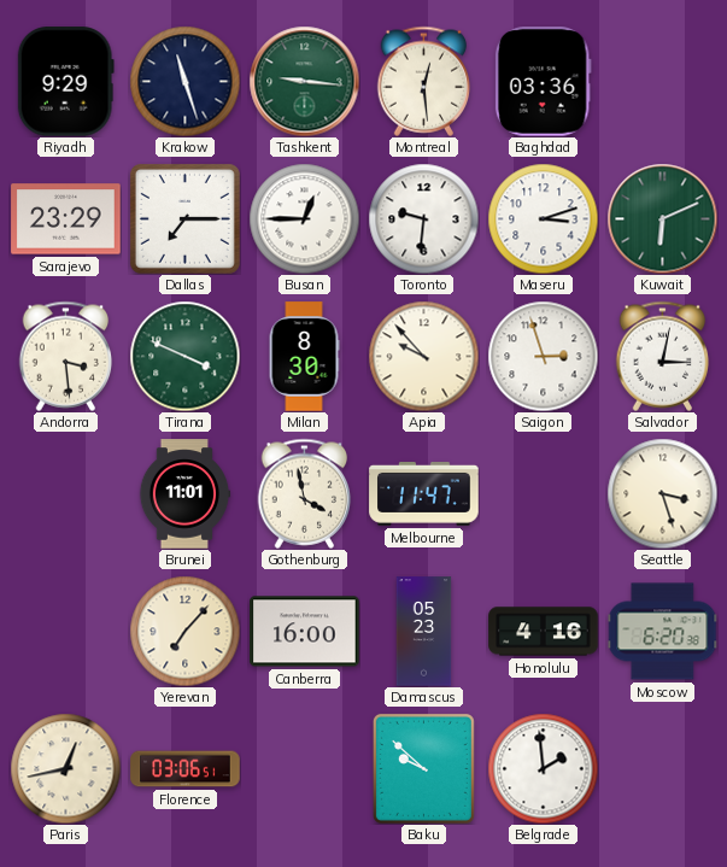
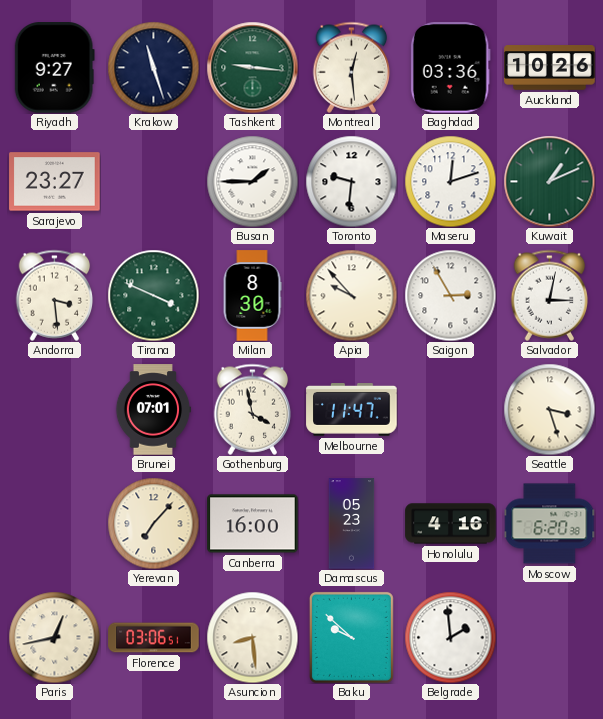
Riyadh: 9:29 -> 9:27 (54, 68)
Auckland: none -> 10:26 (550, 68)
Sarajevo: 23:29 -> 23:27 (55, 182)
Dallas: 7:15 -> none (184, 218)
Busan: 12:45 -> 1:45 (252, 181)
Maseru: 3:12 -> 12:12 (450, 181)
Kuwait: 6:11 -> 1:11 (549, 181)
Saigon: 2:57 -> 2:55 (450, 295)
Brunei: 11:01 -> 07:01 (153, 410)
Asuncion: none -> 8:29 (252, 637)
